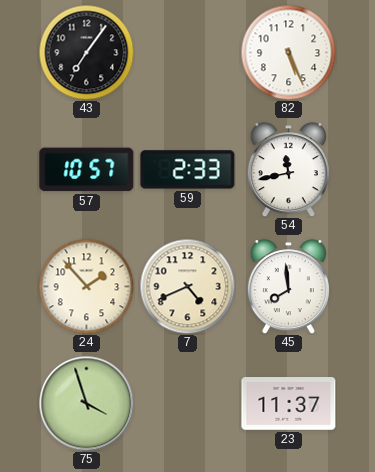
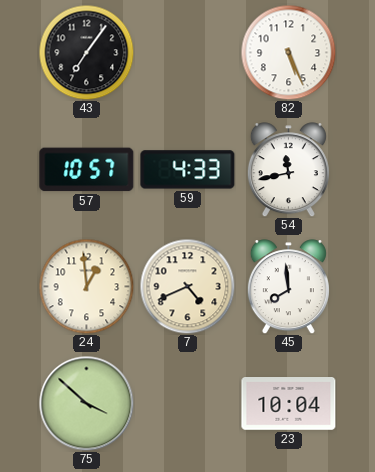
59: 2:33 -> 4:33 (188, 170)
24: 1:53 -> 12:59 (86, 286)
75: 3:57 -> 3:52 (86, 403)
23: 11:37 -> 10:04 (289, 404)
